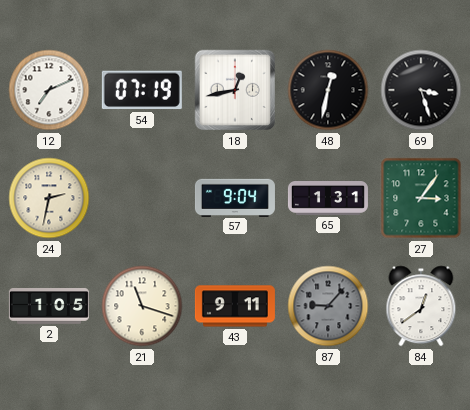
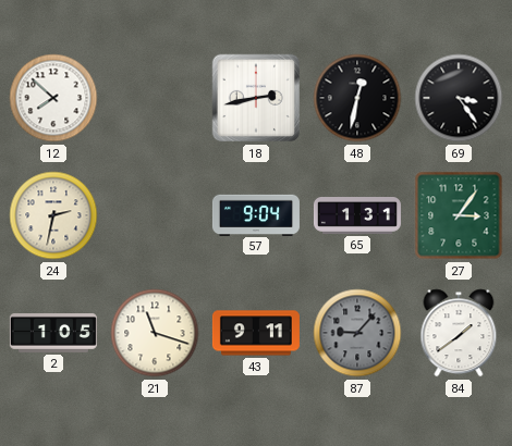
12: 7:11 -> 7:52 (53, 98)
54: 07:19 -> none (142, 90)
18: 12:43 -> 2:43 (256, 98)
69: 3:27 -> 3:24 (459, 98)
84: 12:39 -> 1:39 (459, 333)
